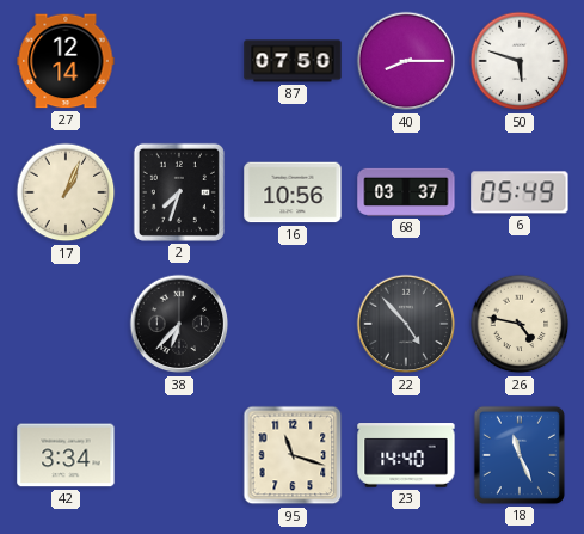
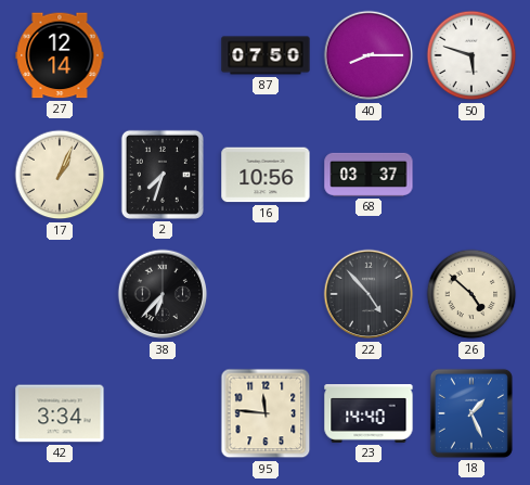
6: 05:49 -> none (520, 192)
26: 4:47 -> 4:52 (471, 294)
95: 11:18 -> 11:46 (266, 413)
18: 11:26 -> 1:26 (471, 413)
